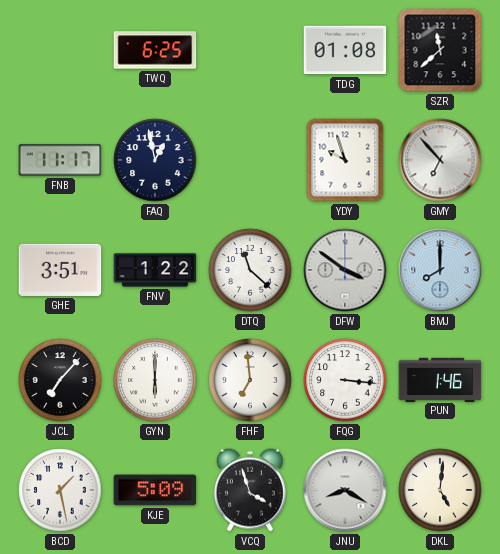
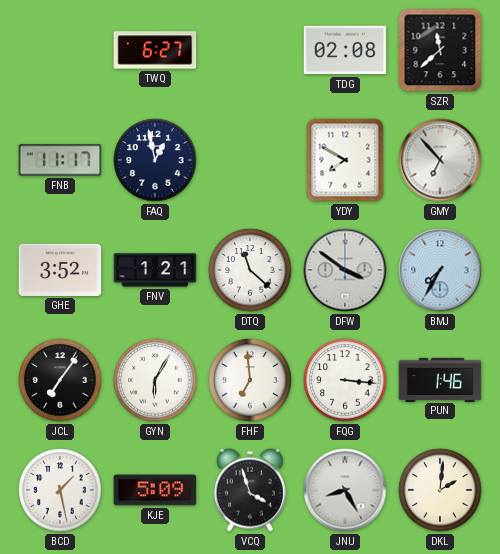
TWQ: 6:25 -> 6:27 (155, 50)
TDG: 01:08 -> 02:08 (345, 50)
YDY: 9:57 -> 7:50 (345, 160)
GHE: 3:51 -> 3:52 (60, 270)
FNV: 1:22 -> 1:21 (155, 270)
BMJ: 8:00 -> 7:35 (440, 270)
JCL: 7:07 -> 7:06 (60, 380)
GYN: 6:00 -> 6:05 (155, 380)
JNU: 8:20 -> 8:25 (345, 490)
DKL: 5:01 -> 2:01 (440, 490)
